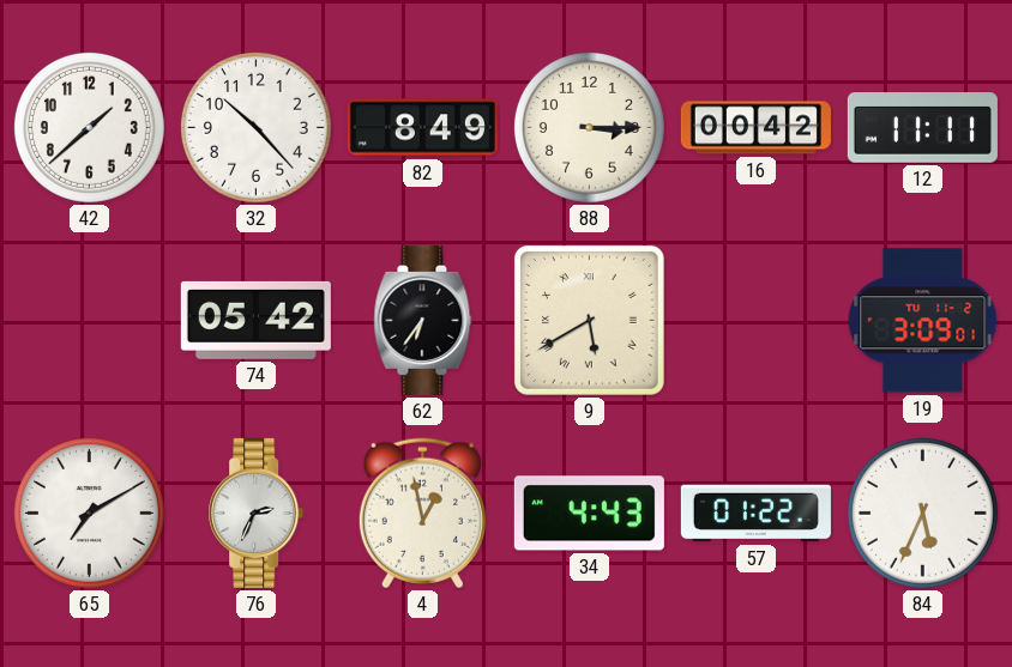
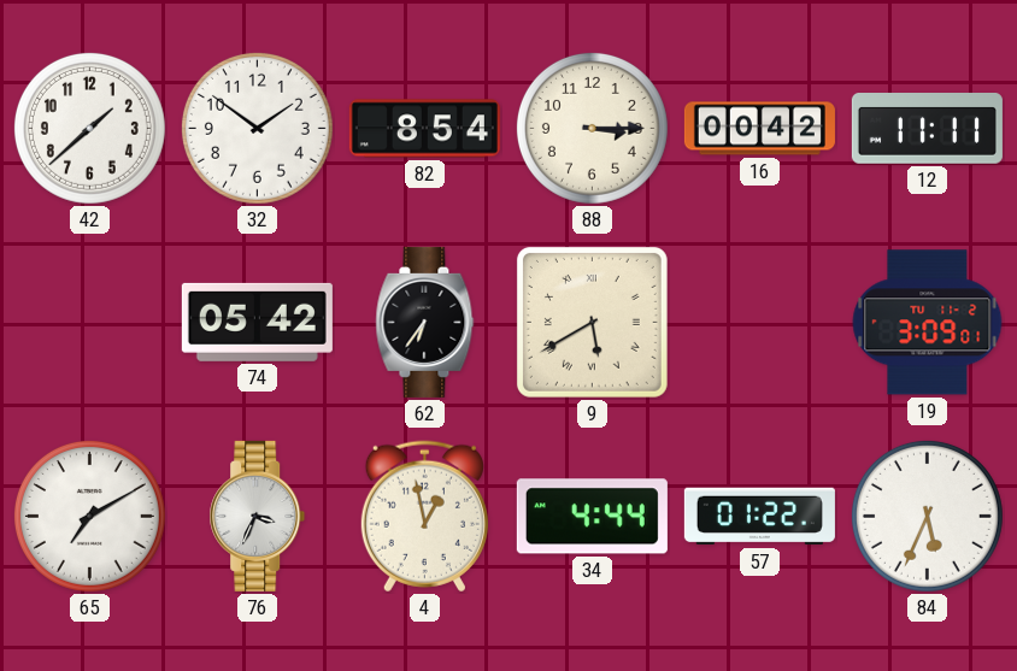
32: 10:23 -> 1:51 (257, 128)
82: 8:49 -> 8:54 (424, 129)
76: 2:34 -> 3:34 (258, 516)
34: 4:43 -> 4:44 (592, 517)
